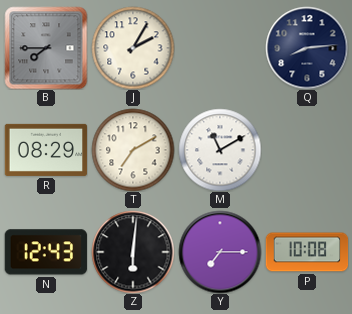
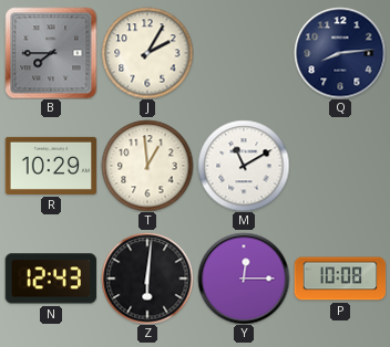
R: 08:29 -> 10:29 (51, 166)
T: 7:10 -> 12:59 (147, 166)
Y: 7:15 -> 12:15 (244, 278)
